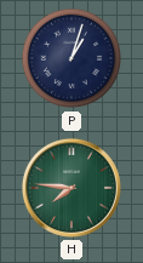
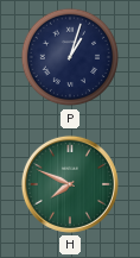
H: 7:46 -> 7:49 (70, 184)
